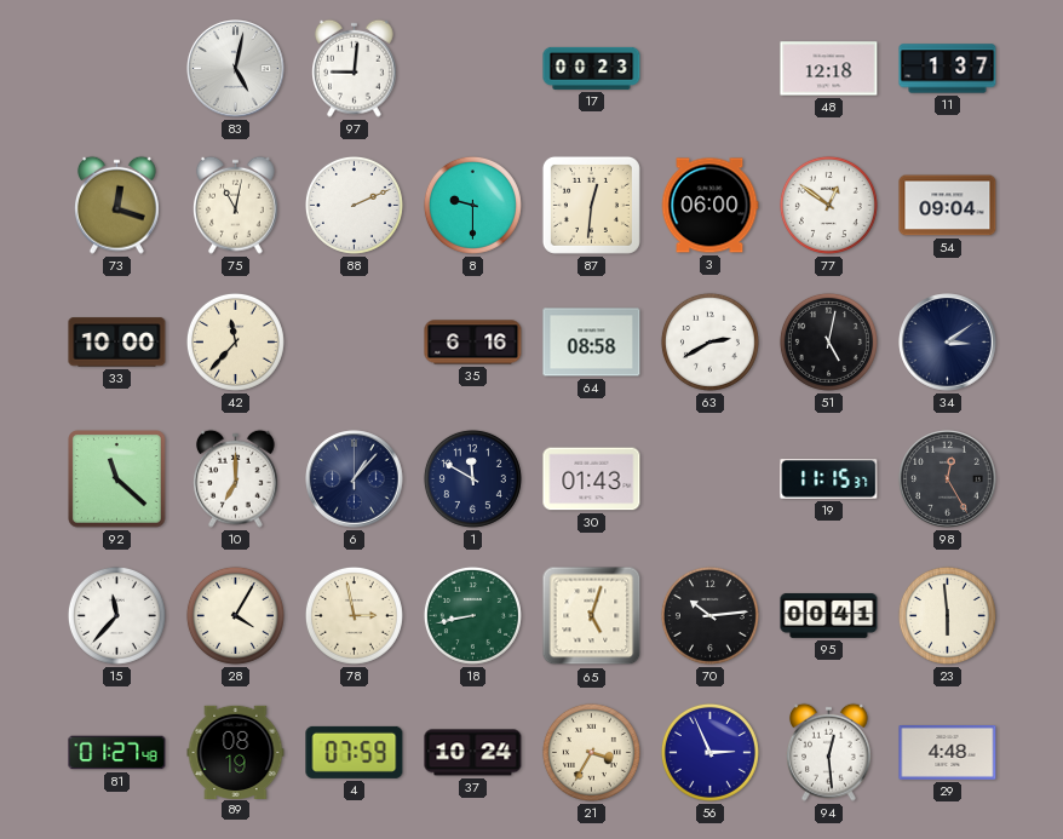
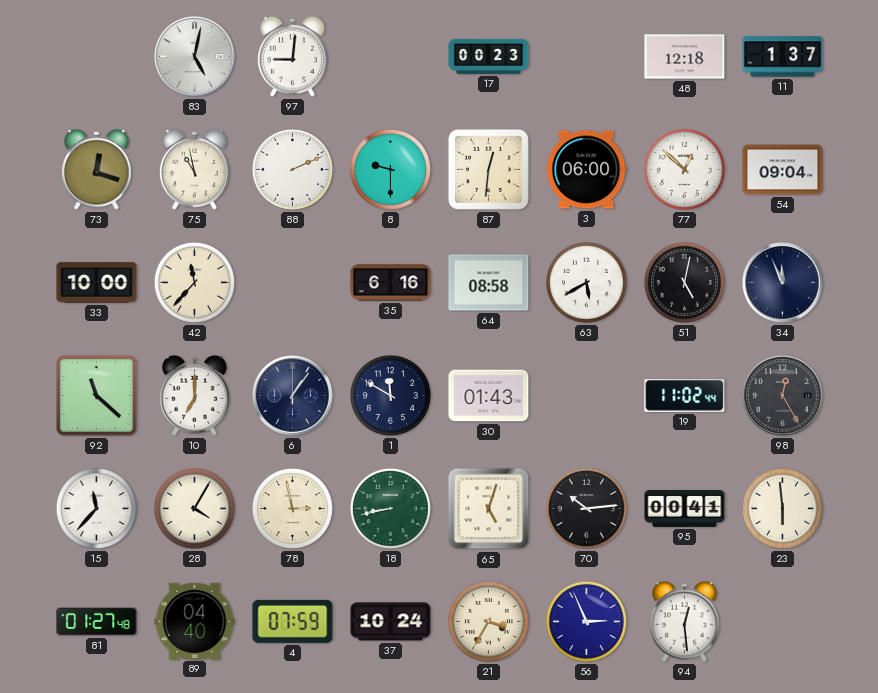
75: 11:02 -> 10:58 (195, 169)
77: 12:51 -> 12:52 (684, 169)
63: 2:40 -> 5:40 (586, 282)
34: 3:09 -> 11:56 (783, 283)
6: 1:07 -> 1:06 (293, 396)
19: 11:15 -> 11:02 (685, 396)
89: 08:19 -> 04:40 (195, 621)
29: 4:48 -> none (948, 753)
